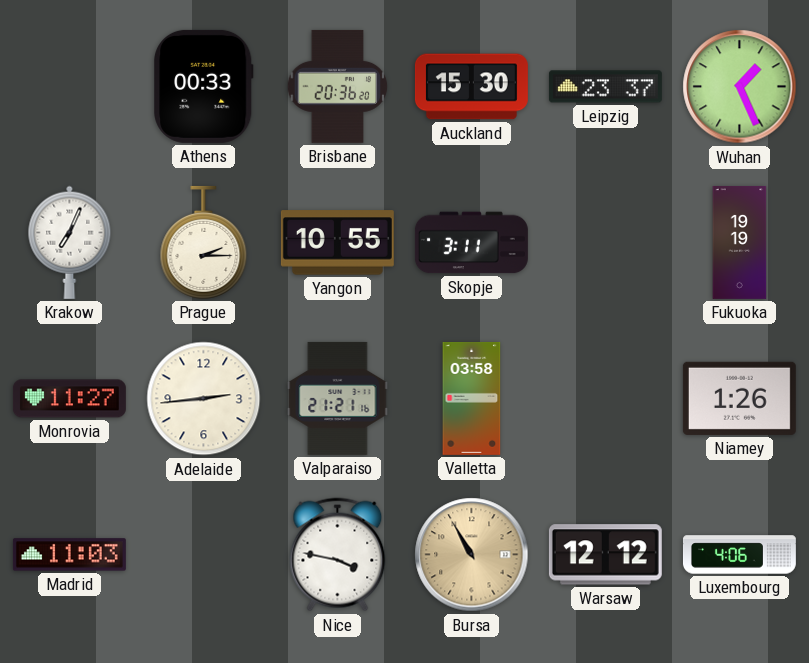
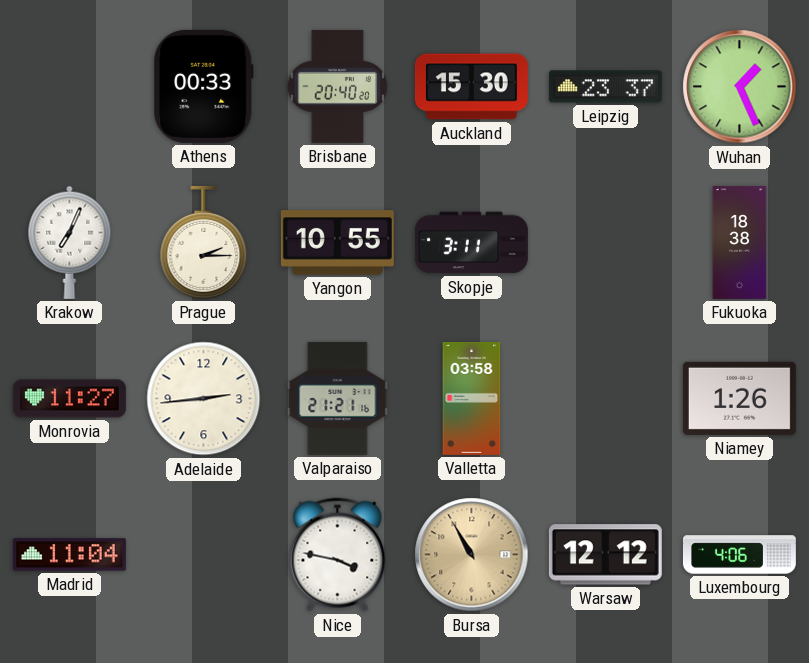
Brisbane: 20:36 -> 20:40 (338, 86)
Fukuoka: 19:19 -> 18:38 (740, 242)
Madrid: 11:03 -> 11:04 (69, 555)
